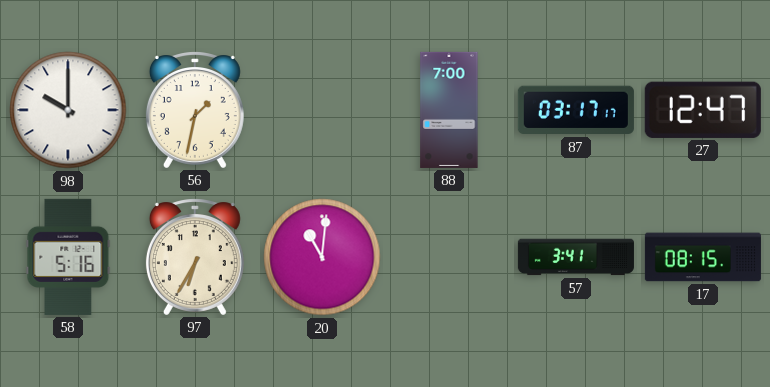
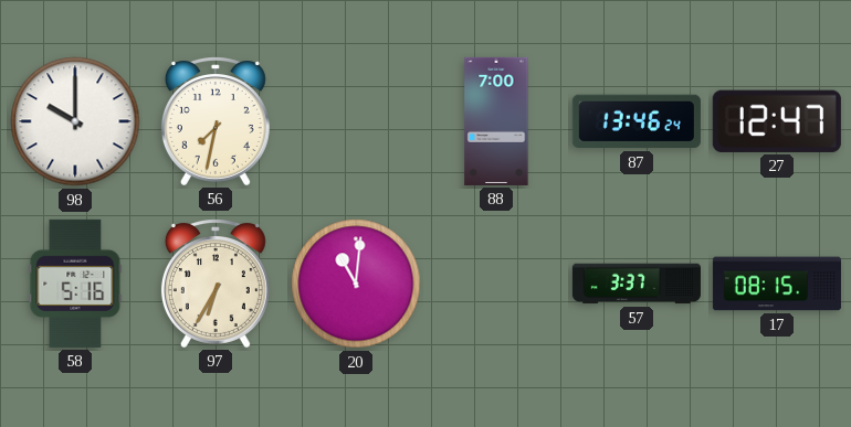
56: 1:32 -> 7:32 (216, 121)
87: 03:17 -> 13:46 (637, 121)
57: 3:41 -> 3:37 (637, 284)
